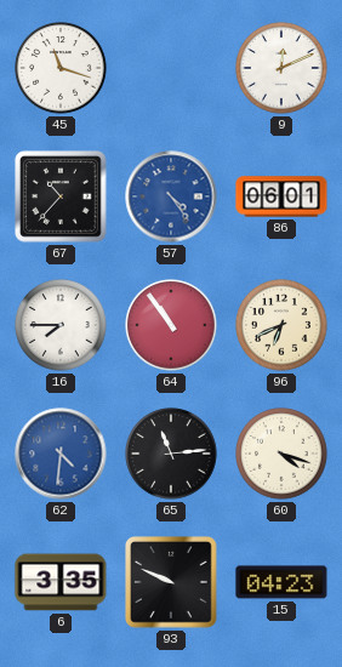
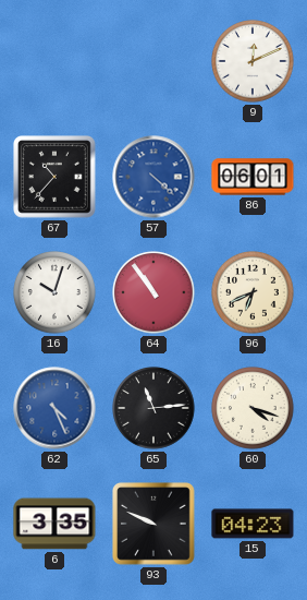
45: 11:18 -> none (61, 68)
57: 4:24 -> 4:22 (153, 177)
16: 7:45 -> 10:03 (54, 292)
62: 4:31 -> 4:26 (54, 408)
